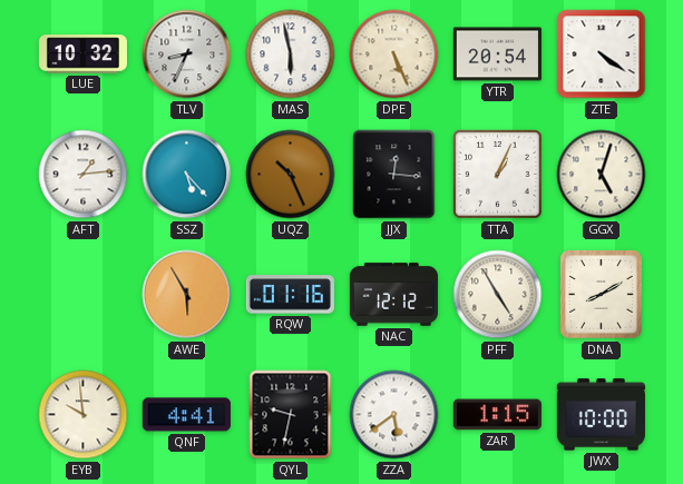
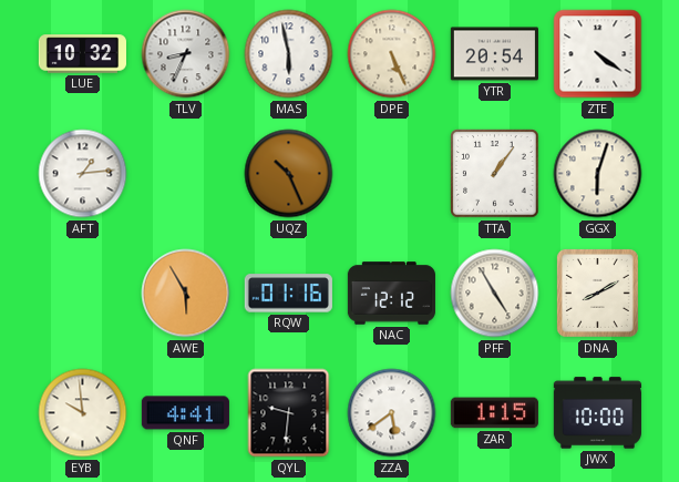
SSZ: 5:23 -> none (187, 175)
JJX: 12:16 -> none (394, 175)
TTA: 1:04 -> 1:06 (495, 174)
GGX: 5:03 -> 6:03 (598, 174)
QYL: 9:32 -> 9:31 (289, 413)
